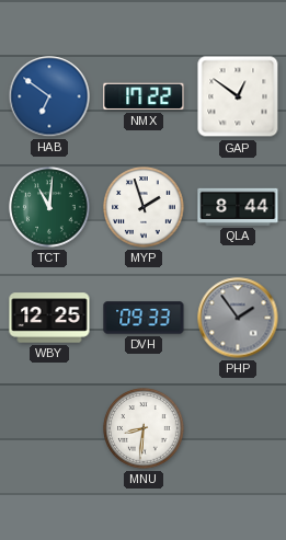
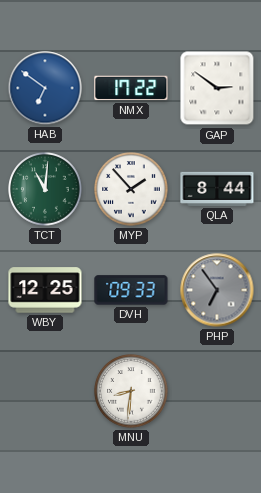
GAP: 12:51 -> 2:51 (217, 88)
MYP: 1:57 -> 1:53 (131, 189)
PHP: 1:54 -> 6:54 (217, 290)
